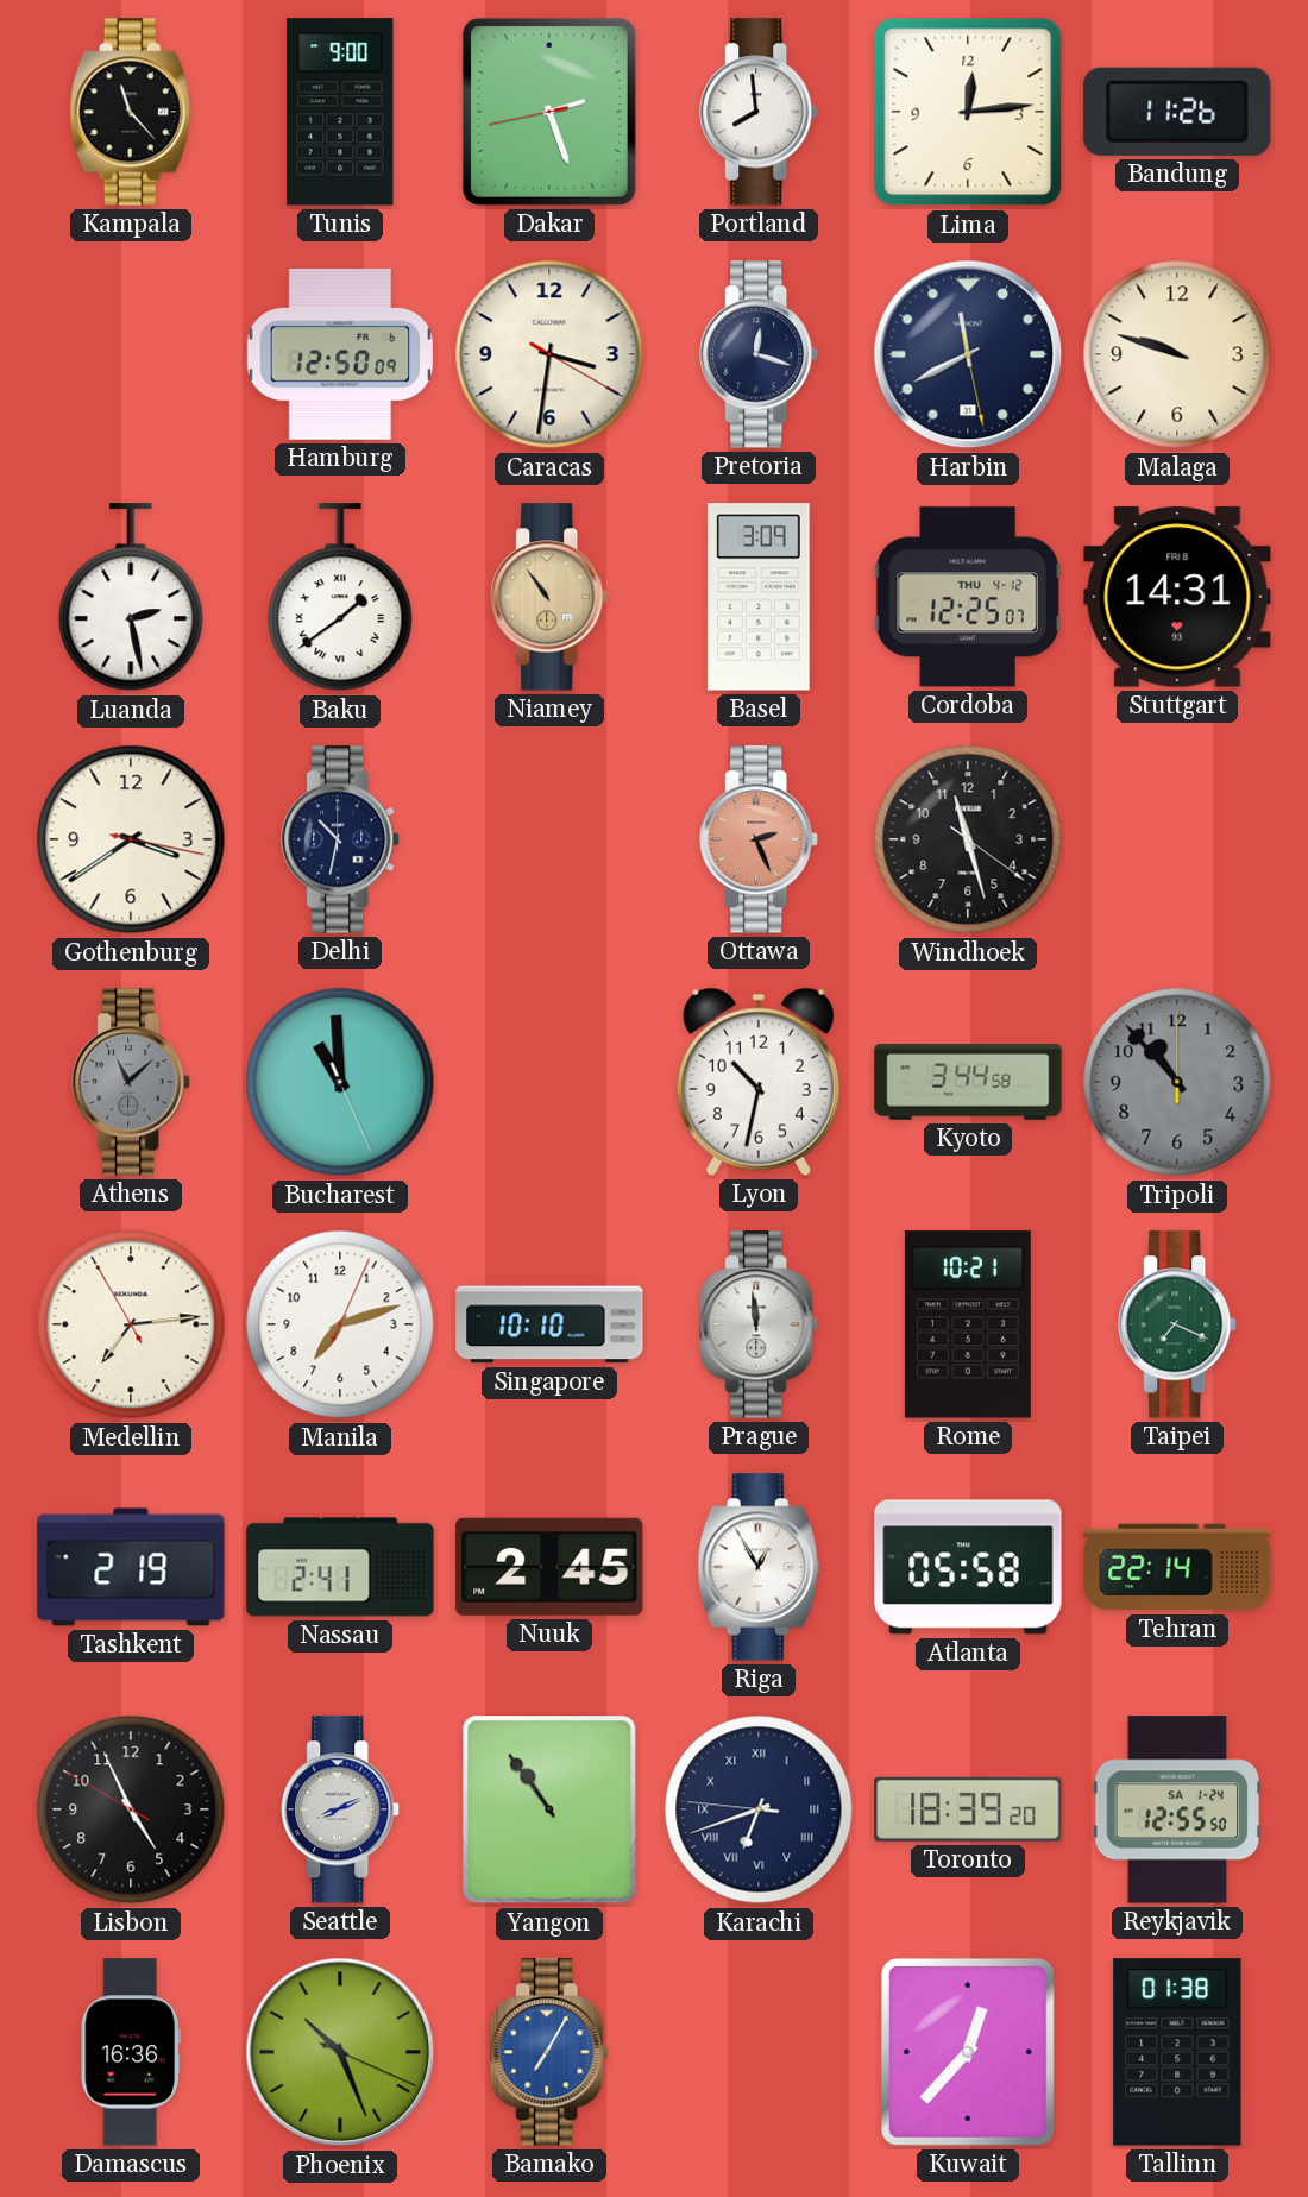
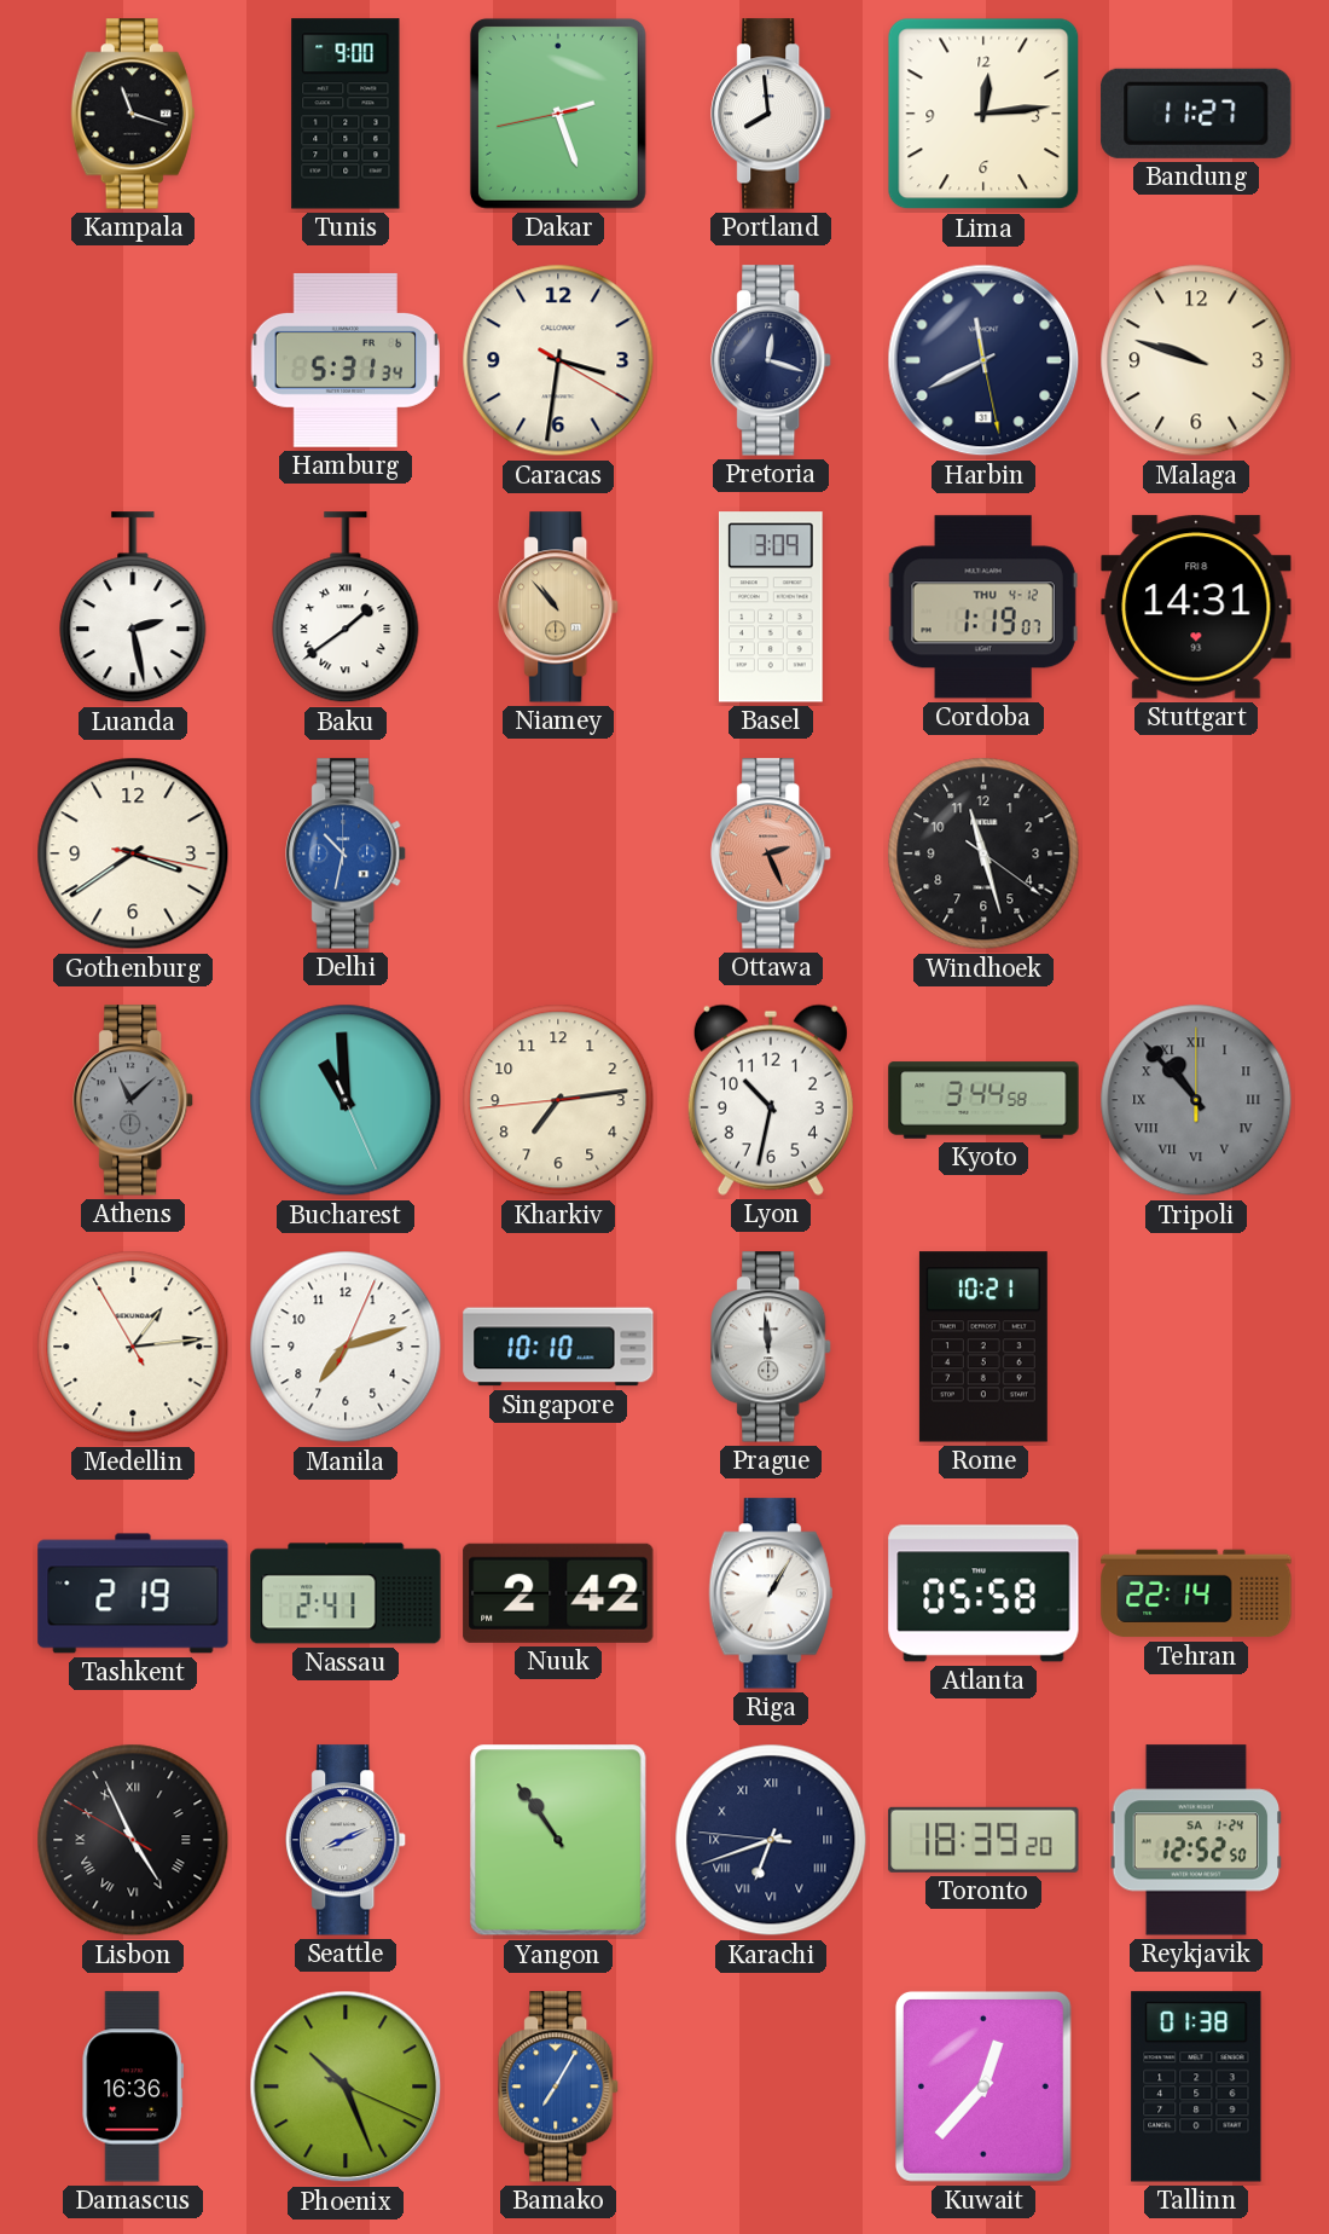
Kampala: 11:23 -> 11:18 (133, 114)
Bandung: 11:26 -> 11:27 (1196, 114)
Hamburg: 12:50 -> 5:31 (344, 360)
Niamey: 10:54 -> 10:53 (559, 607)
Cordoba: 12:25 -> 1:19 (983, 607)
Delhi dial: navy -> blue (347, 853)
Kharkiv: none -> 7:13 (558, 1100)
Tripoli numerals: Arabic -> Roman (1196, 1100)
Medellin: 7:13 -> 1:13 (133, 1347)
Taipei: 7:19 -> none (1178, 1324)
Nuuk: 2:45 -> 2:42 (558, 1593)
Riga: 12:55 -> 1:05 (771, 1593)
Lisbon numerals: Arabic -> Roman (133, 1840)
Reykjavik: 12:55 -> 12:52 (1196, 1840)
